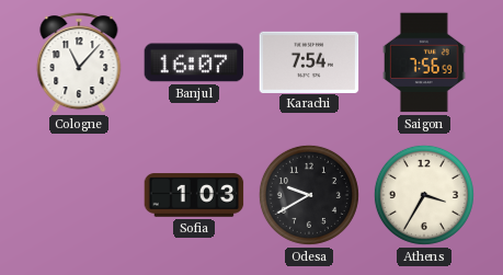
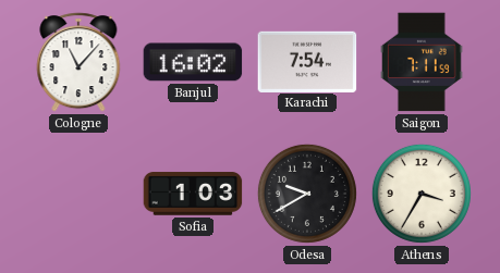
Banjul: 16:07 -> 16:02 (193, 62)
Saigon: 7:56 -> 7:11 (423, 62)
